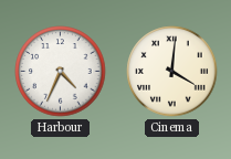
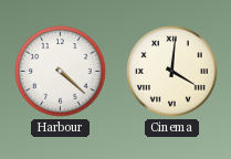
Harbour: 4:34 -> 4:22 (61, 72)
